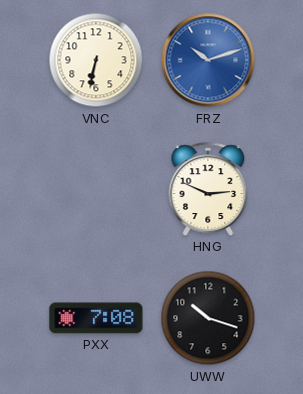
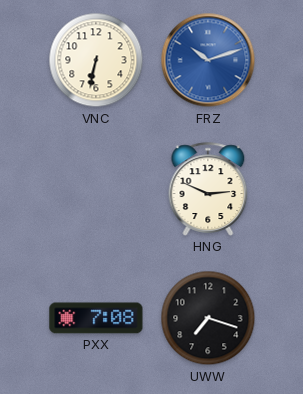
UWW: 10:18 -> 7:18 (208, 318)
